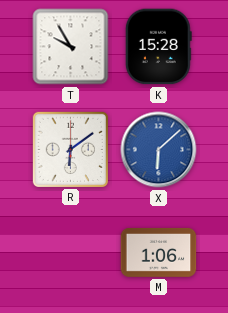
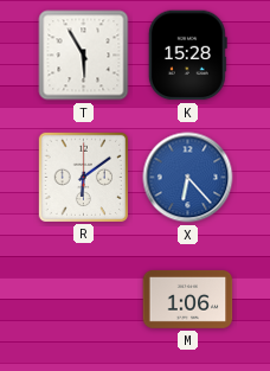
T: 9:55 -> 5:55 (84, 56)
X: 6:08 -> 6:23 (188, 178)
